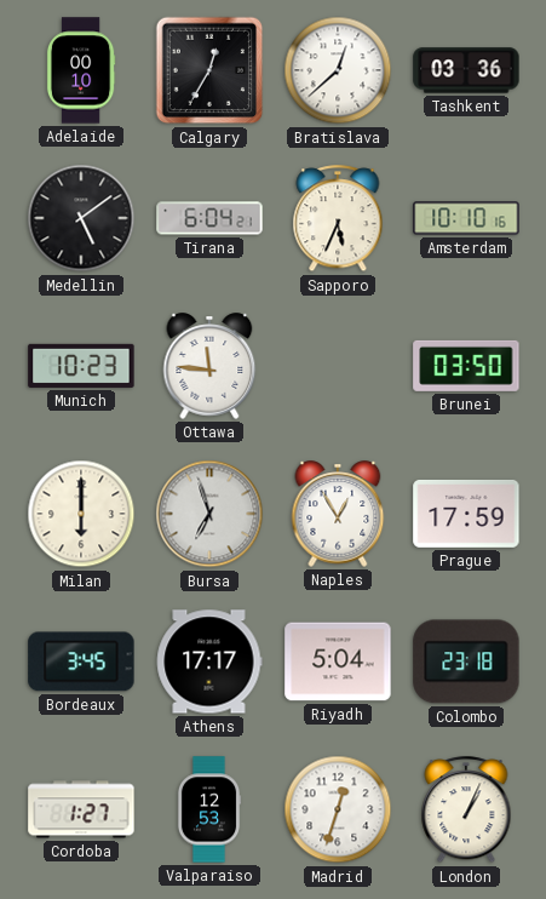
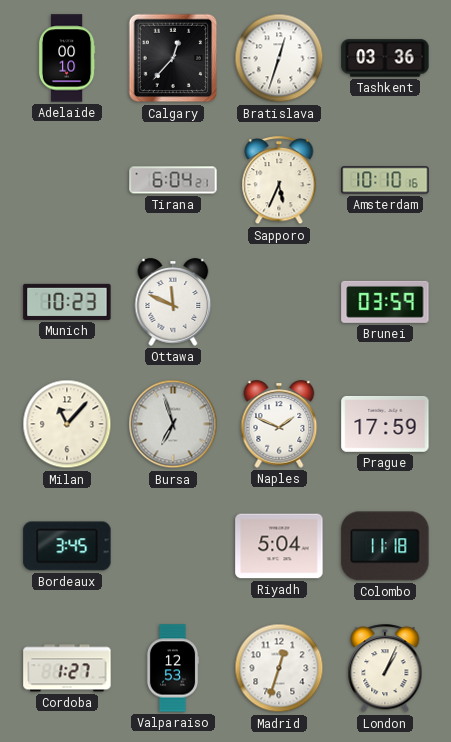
Calgary: 12:35 -> 12:37 (173, 58)
Bratislava: 12:38 -> 12:33 (279, 58)
Medellin: 5:09 -> none (81, 218)
Ottawa: 11:46 -> 11:49 (173, 302)
Brunei: 03:50 -> 03:59 (385, 302)
Milan: 6:00 -> 11:07 (67, 424)
Naples: 12:55 -> 1:49 (279, 424)
Athens: 17:17 -> none (209, 662)
Colombo: 23:18 -> 11:18 (385, 546)
